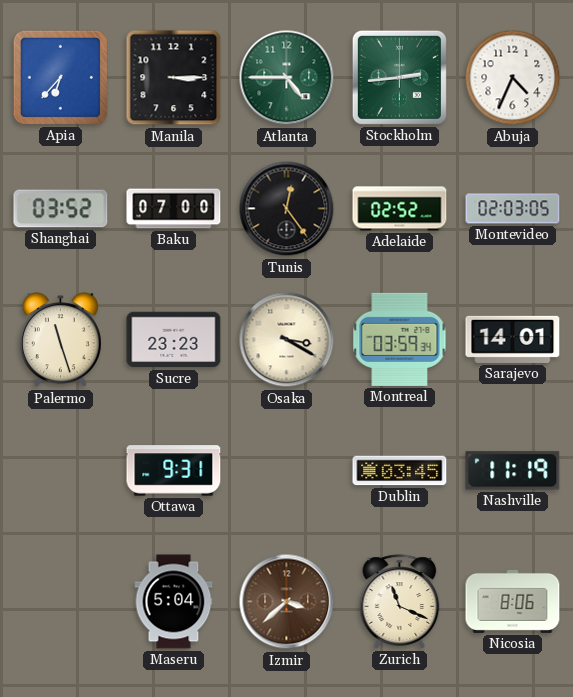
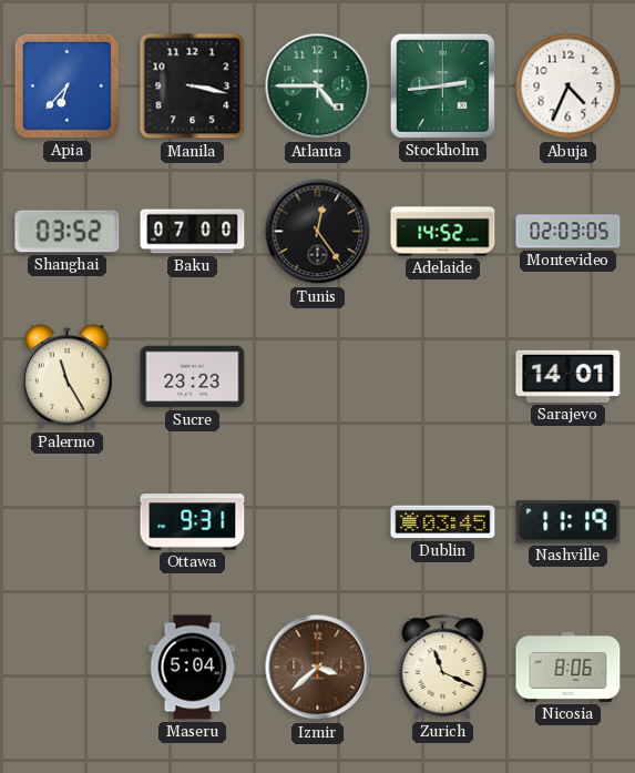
Manila: 3:15 -> 3:17 (193, 87)
Adelaide: 02:52 -> 14:52 (443, 232)
Palermo: 11:27 -> 11:25 (66, 377)
Osaka: 3:20 -> none (287, 340)
Montreal: 03:59 -> none (400, 339)
